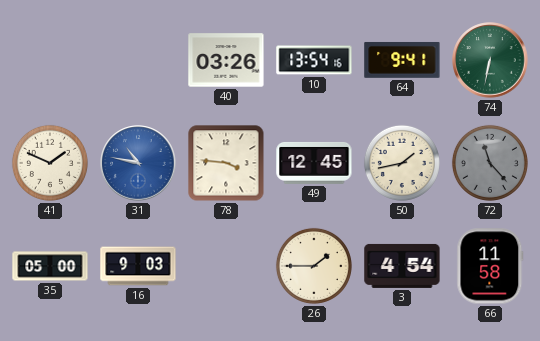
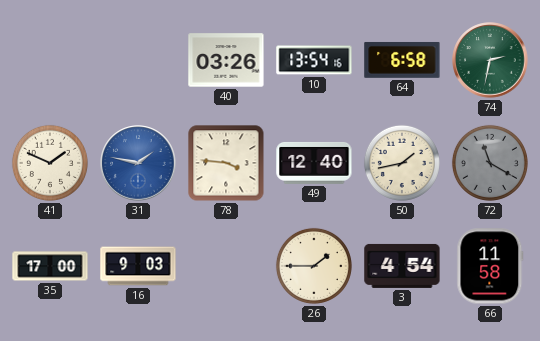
64: 9:41 -> 6:58 (402, 60)
74: 6:32 -> 2:32 (490, 60)
31: 10:47 -> 1:47 (138, 163)
49: 12:45 -> 12:40 (314, 163)
72: 11:23 -> 11:20 (490, 163)
35: 05:00 -> 17:00 (50, 266)
